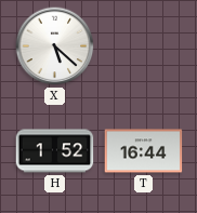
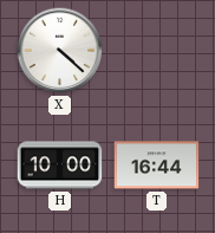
X: 5:22 -> 4:22 (60, 51)
H: 1:52 -> 10:00 (60, 166)
